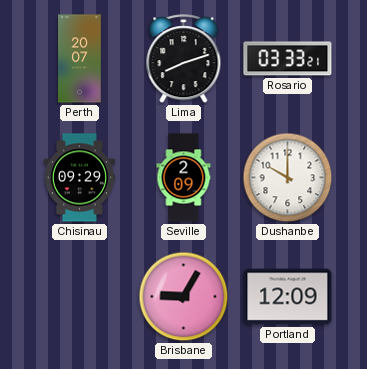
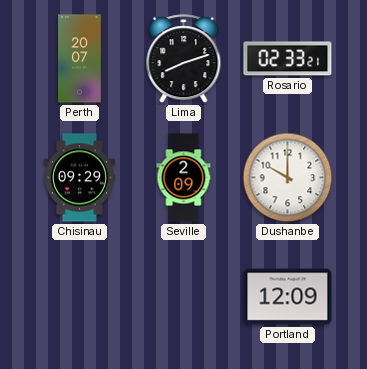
Rosario: 03:33 -> 02:33 (288, 59)
Brisbane: 9:05 -> none (184, 297)
